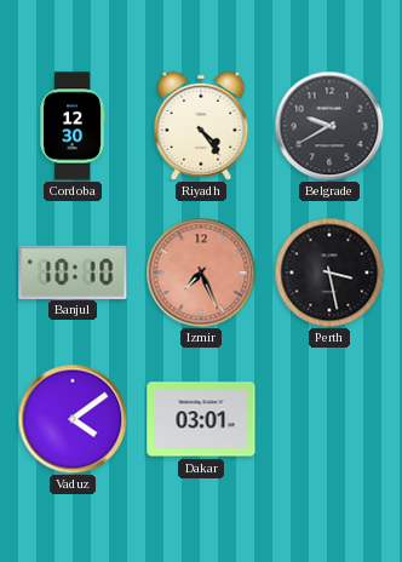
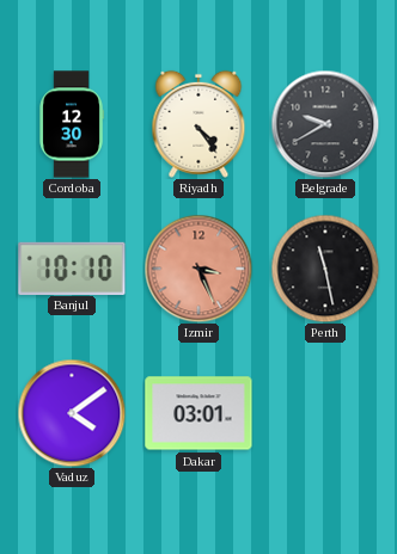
Izmir: 7:26 -> 3:26 (198, 269)
Perth: 3:28 -> 11:28 (325, 269)
